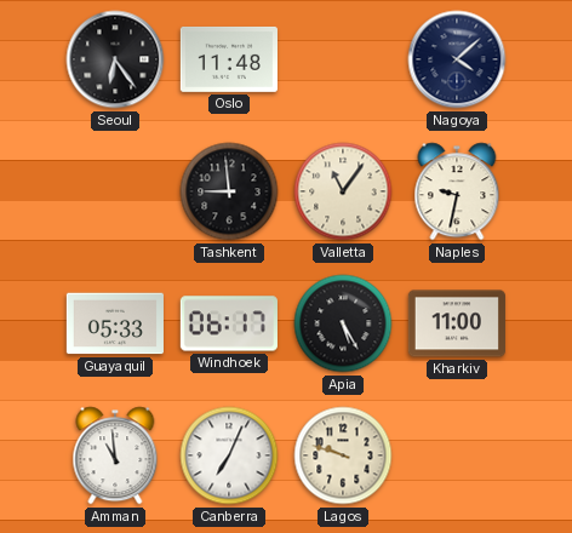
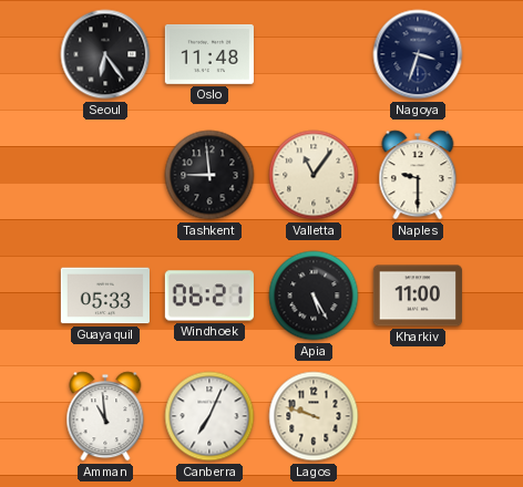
Nagoya: 4:08 -> 3:33 (418, 54)
Naples: 9:32 -> 9:30 (418, 175)
Windhoek: 06:17 -> 06:21 (209, 296)
